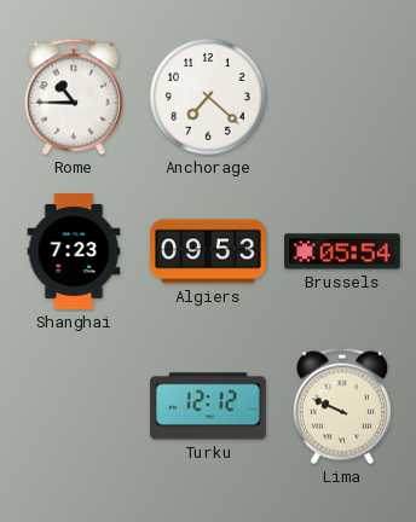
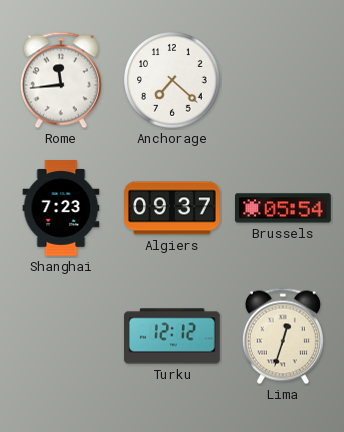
Rome: 10:45 -> 11:44 (61, 80)
Algiers: 09:53 -> 09:37 (172, 208)
Lima: 9:49 -> 12:33 (283, 336)
